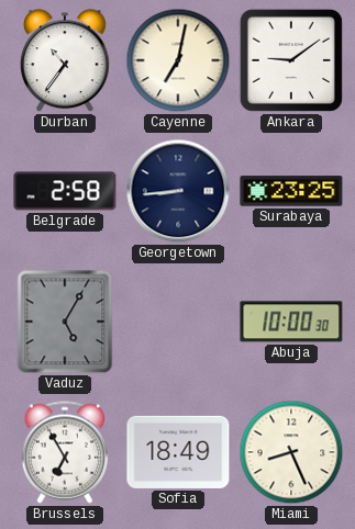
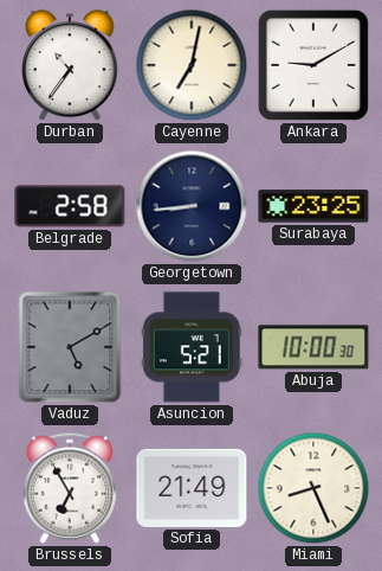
Ankara: 9:09 -> 9:10 (313, 65)
Vaduz: 5:05 -> 5:10 (70, 347)
Asuncion: none -> 5:21 (192, 347)
Sofia: 18:49 -> 21:49 (192, 488)
